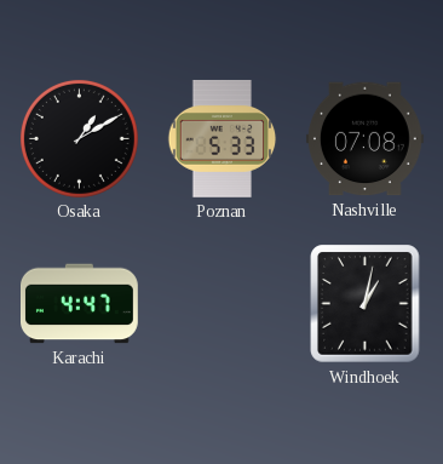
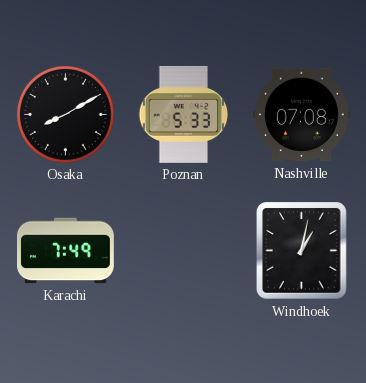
Osaka: 1:10 -> 8:10 (65, 114)
Karachi: 4:47 -> 7:49 (66, 251)
